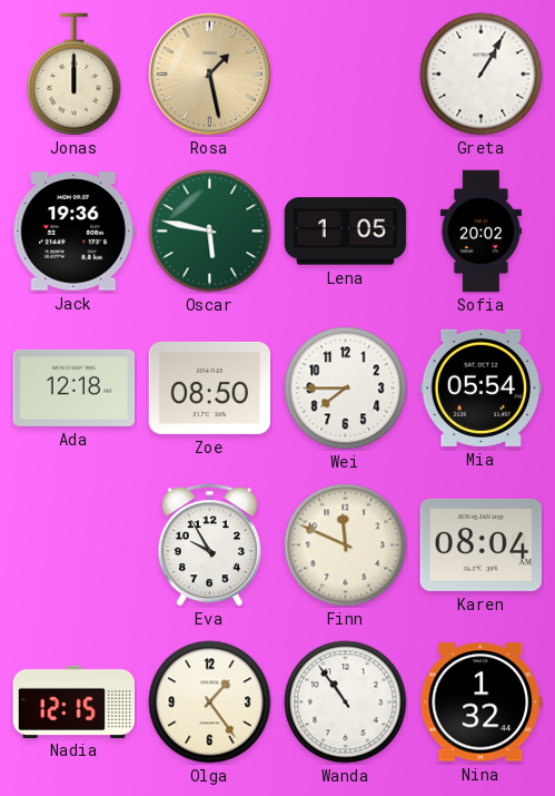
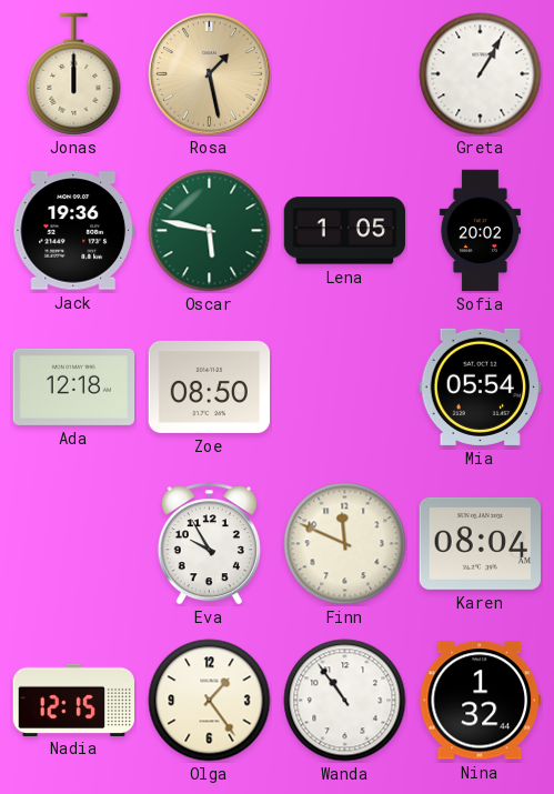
Wei: 7:45 -> none (346, 389)
